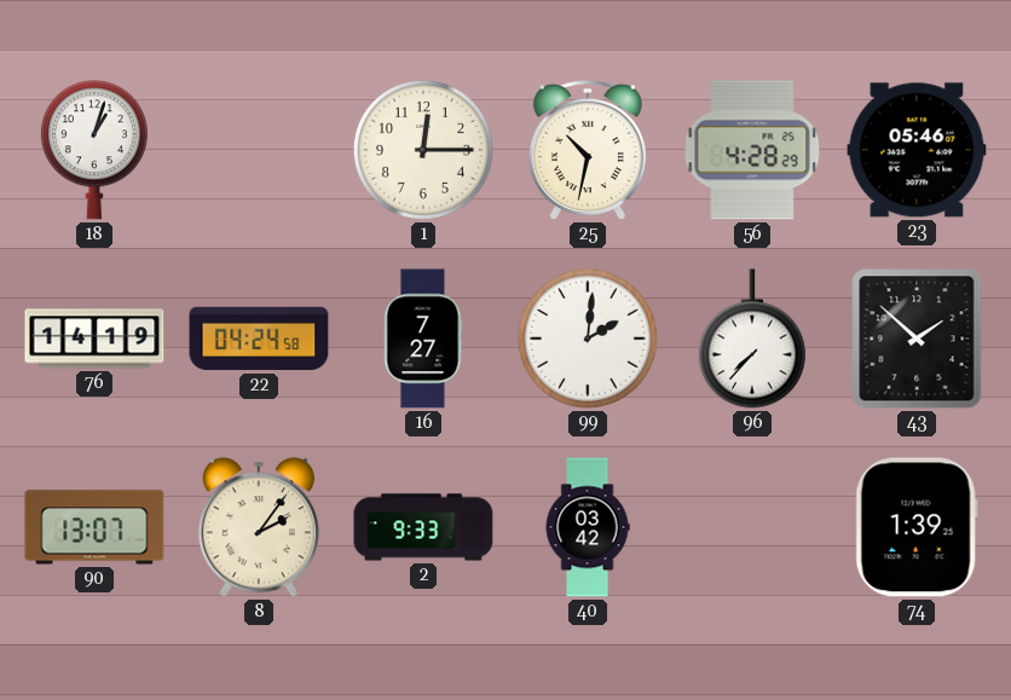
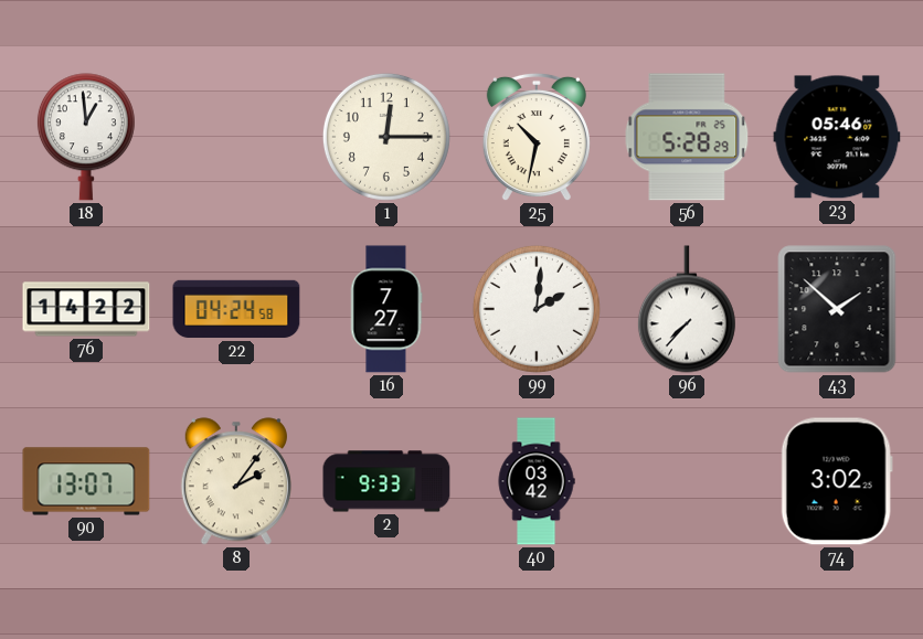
18: 1:03 -> 12:59 (86, 137)
56: 4:28 -> 5:28 (687, 137)
76: 14:19 -> 14:22 (86, 309)
74: 1:39 -> 3:02 (837, 481)
